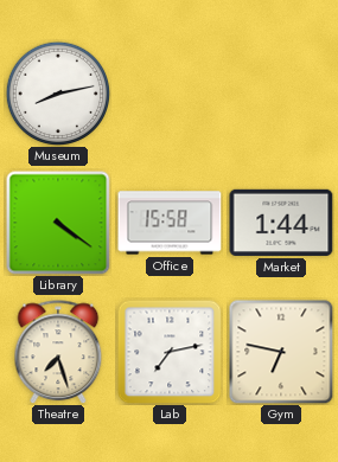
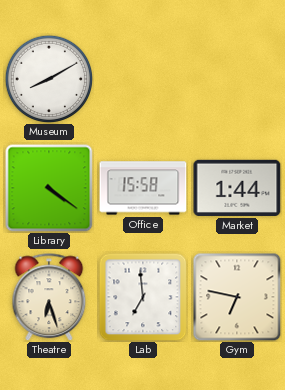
Museum: 8:13 -> 8:10 (48, 78)
Theatre: 7:27 -> 6:27 (49, 297)
Lab: 7:13 -> 6:59 (143, 297)
